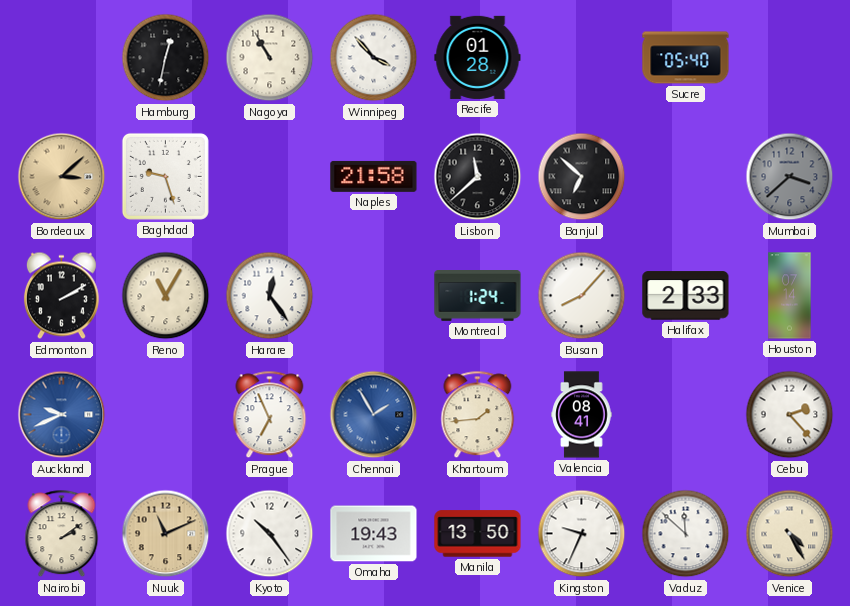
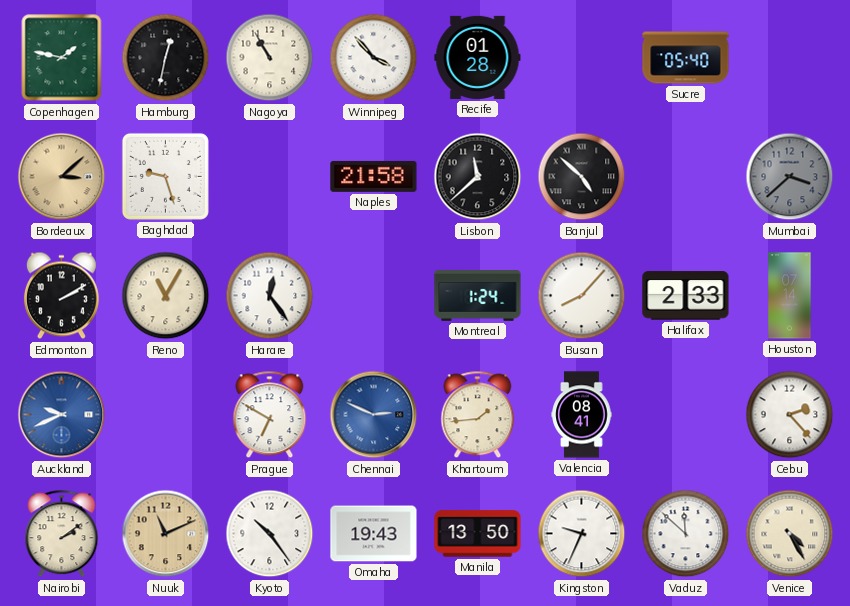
Copenhagen: none -> 1:47 (62, 58)
Banjul: 6:52 -> 4:52 (582, 177)
Prague: 6:56 -> 6:50 (270, 415)
Chennai: 1:55 -> 2:49 (374, 415)
